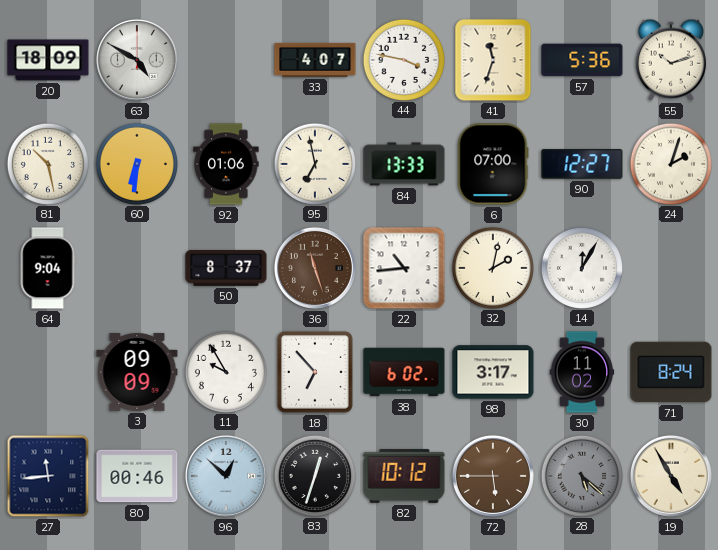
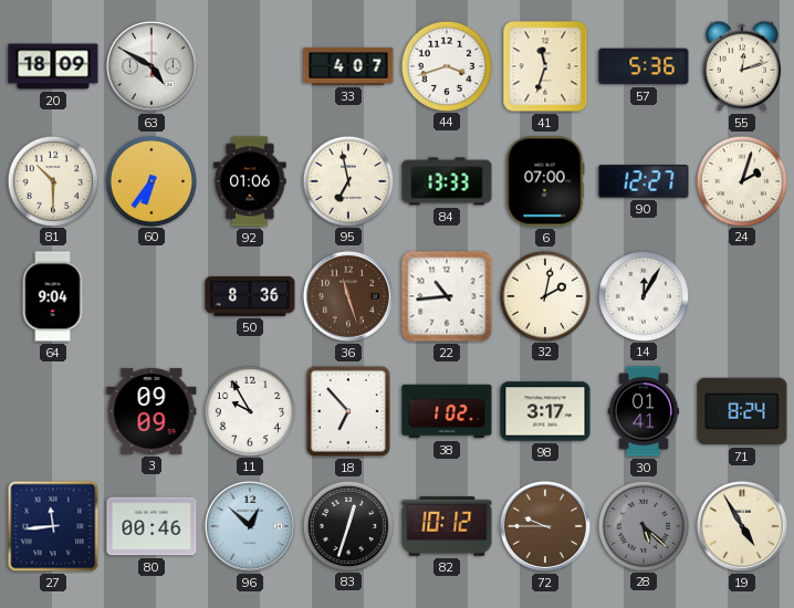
44: 3:47 -> 3:42 (446, 65)
55: 10:12 -> 12:12 (742, 66)
81: 10:28 -> 10:30 (52, 180)
60: 6:31 -> 6:36 (150, 180)
50: 8:37 -> 8:36 (250, 296)
38: 6:02 -> 1:02 (447, 411)
30: 11:02 -> 01:41 (644, 411)
72: 5:45 -> 9:45 (545, 526)
